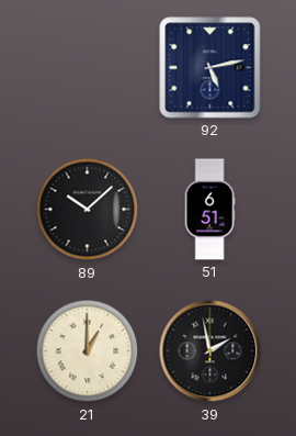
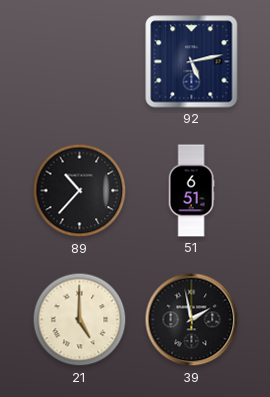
89: 10:08 -> 10:37 (80, 191)
21: 1:00 -> 5:00 (80, 320)
